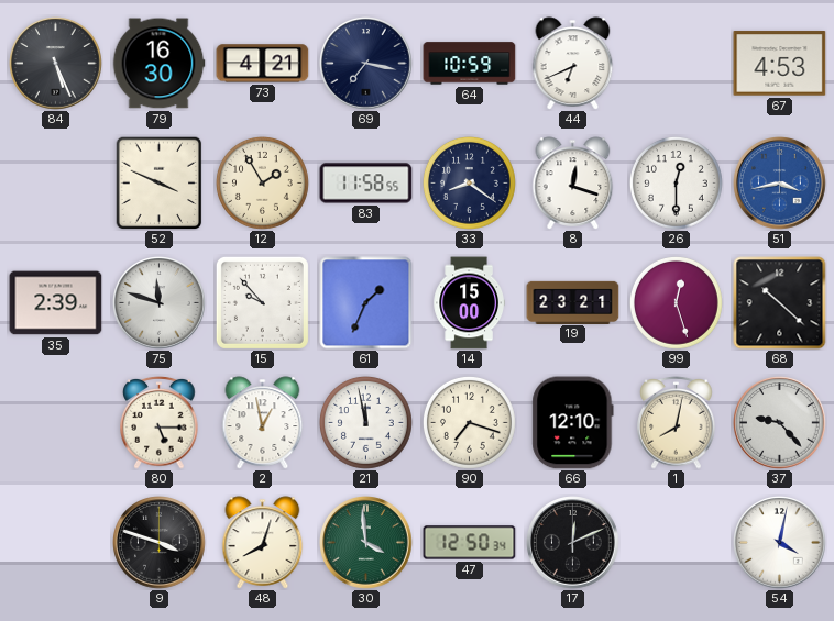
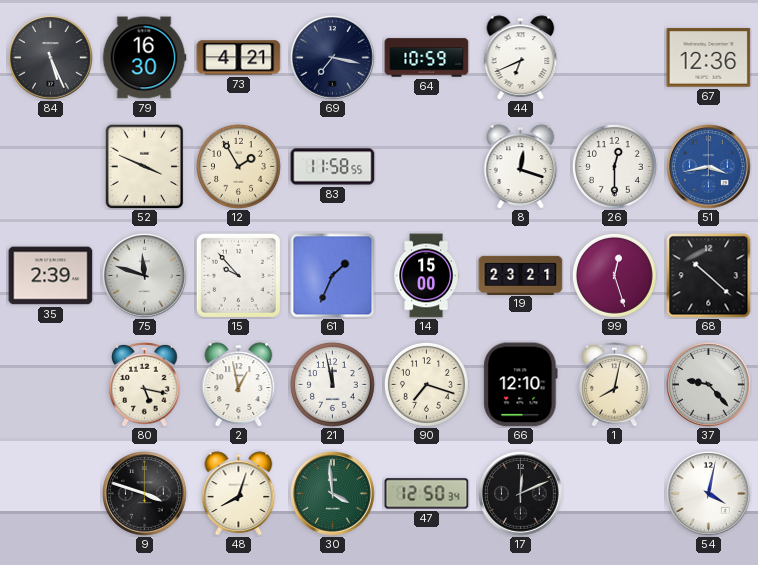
67: 4:53 -> 12:36 (709, 58)
33: 8:21 -> none (469, 182)
80: 5:15 -> 5:17 (145, 385)
